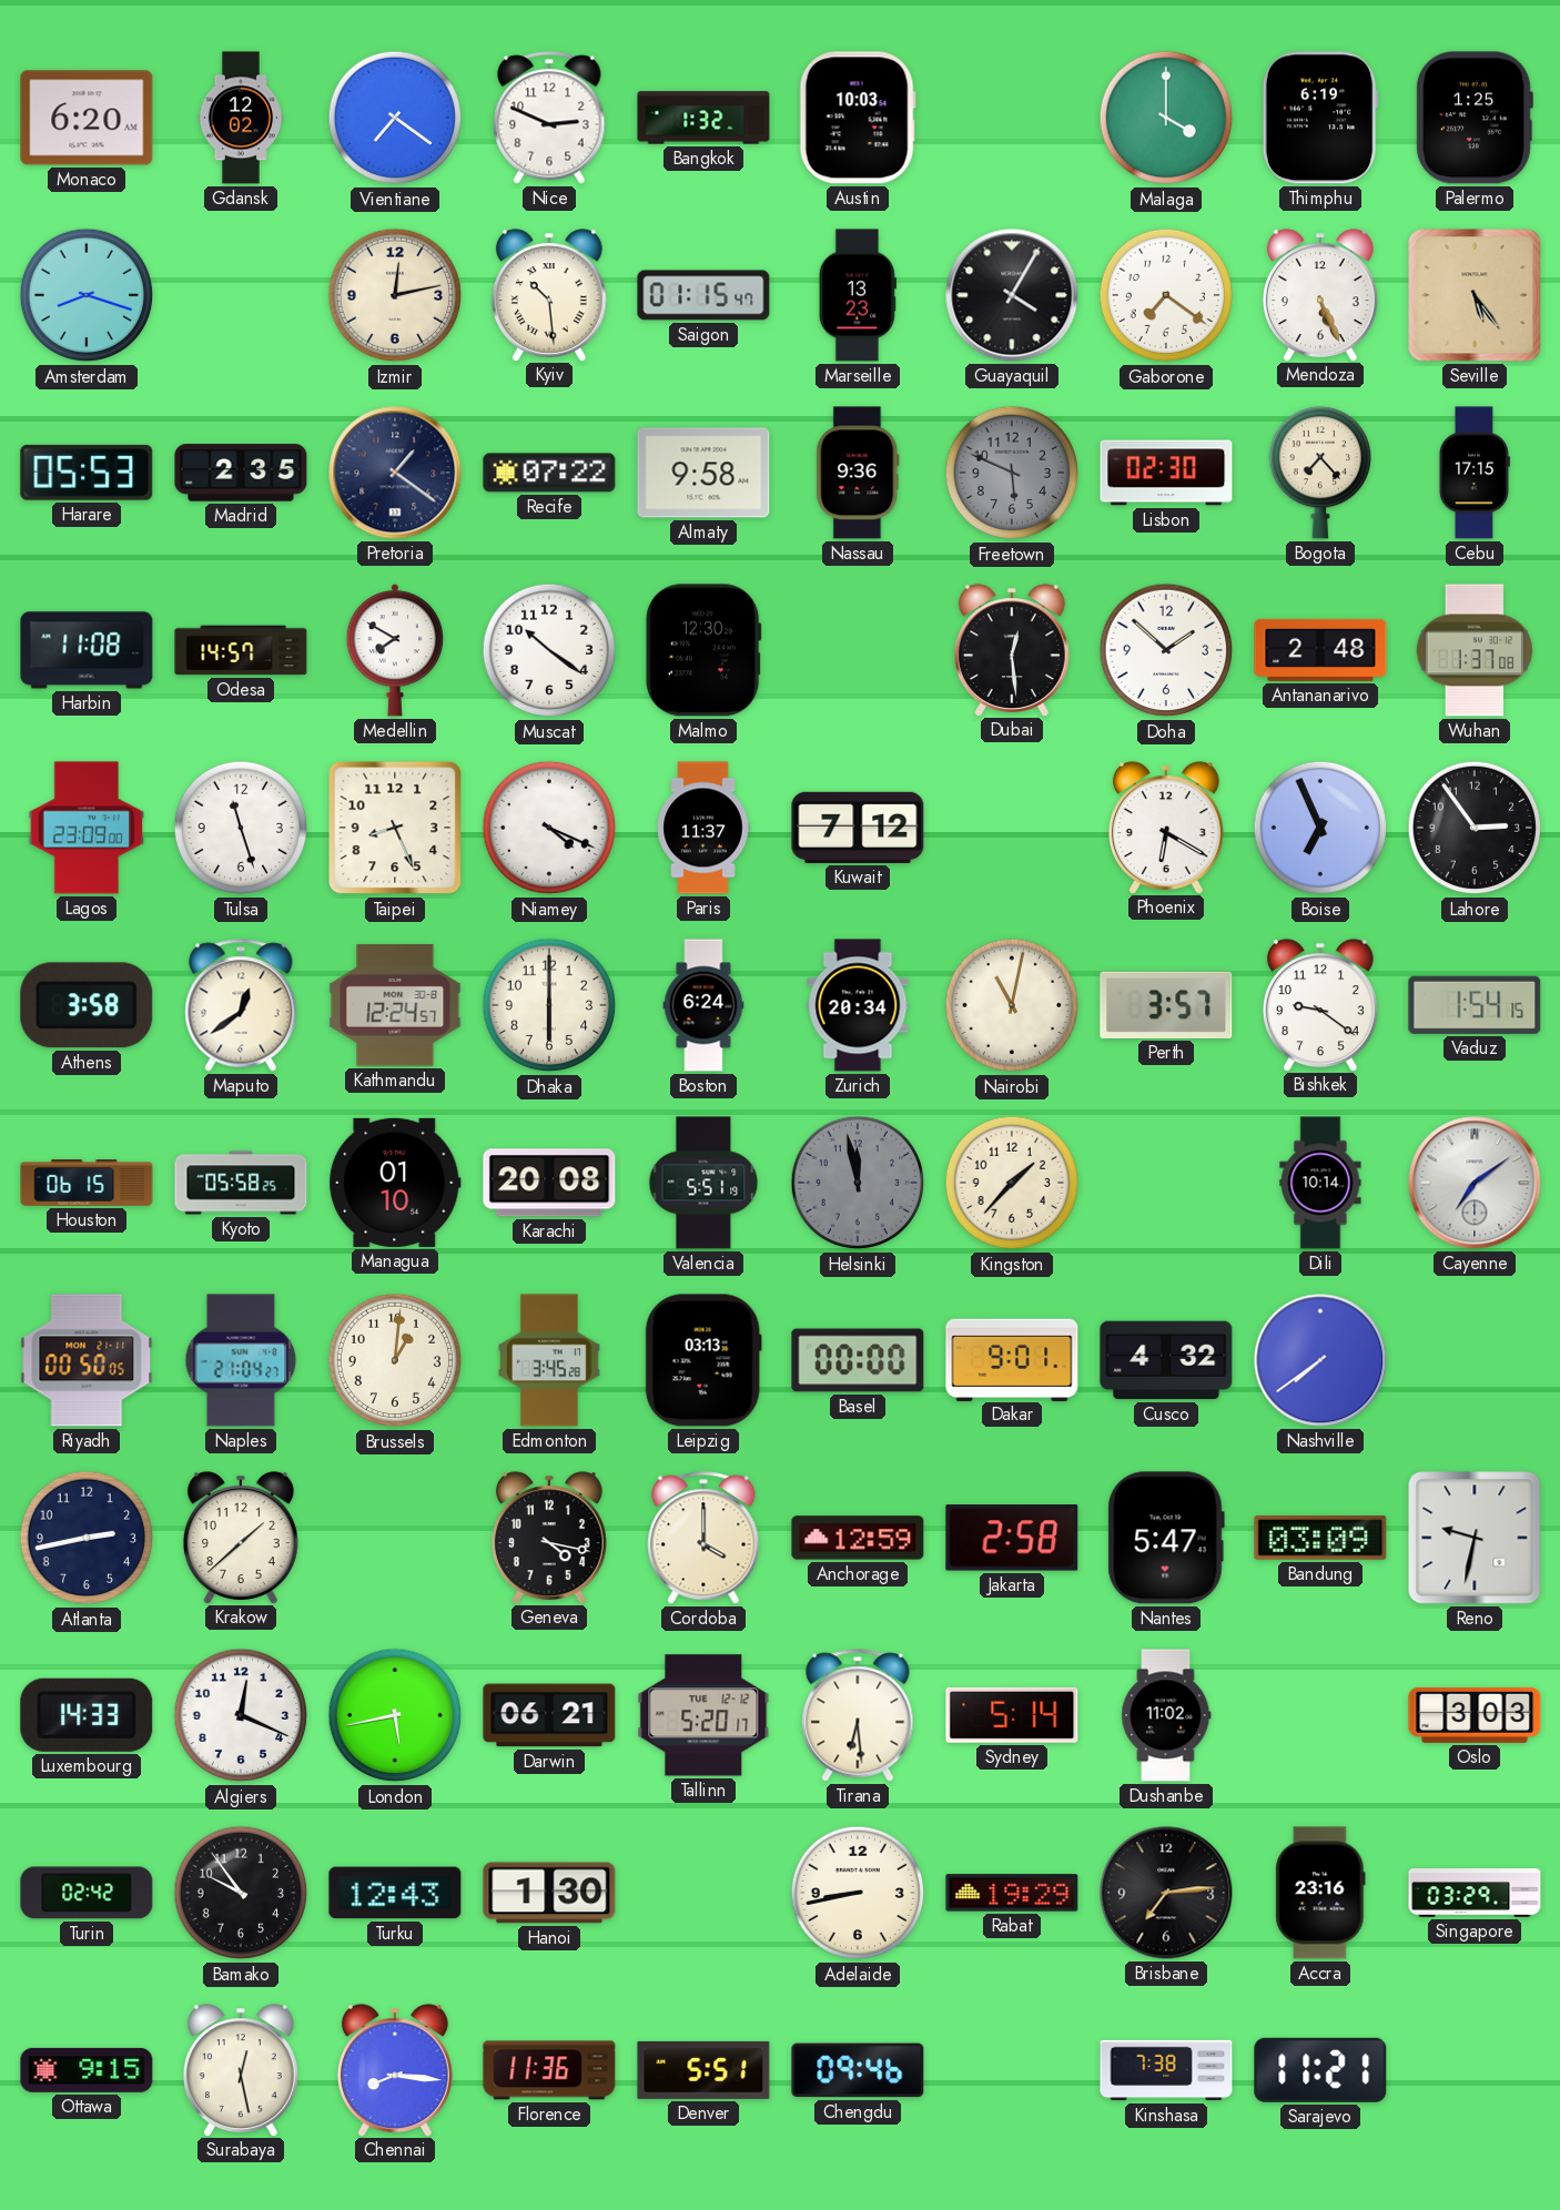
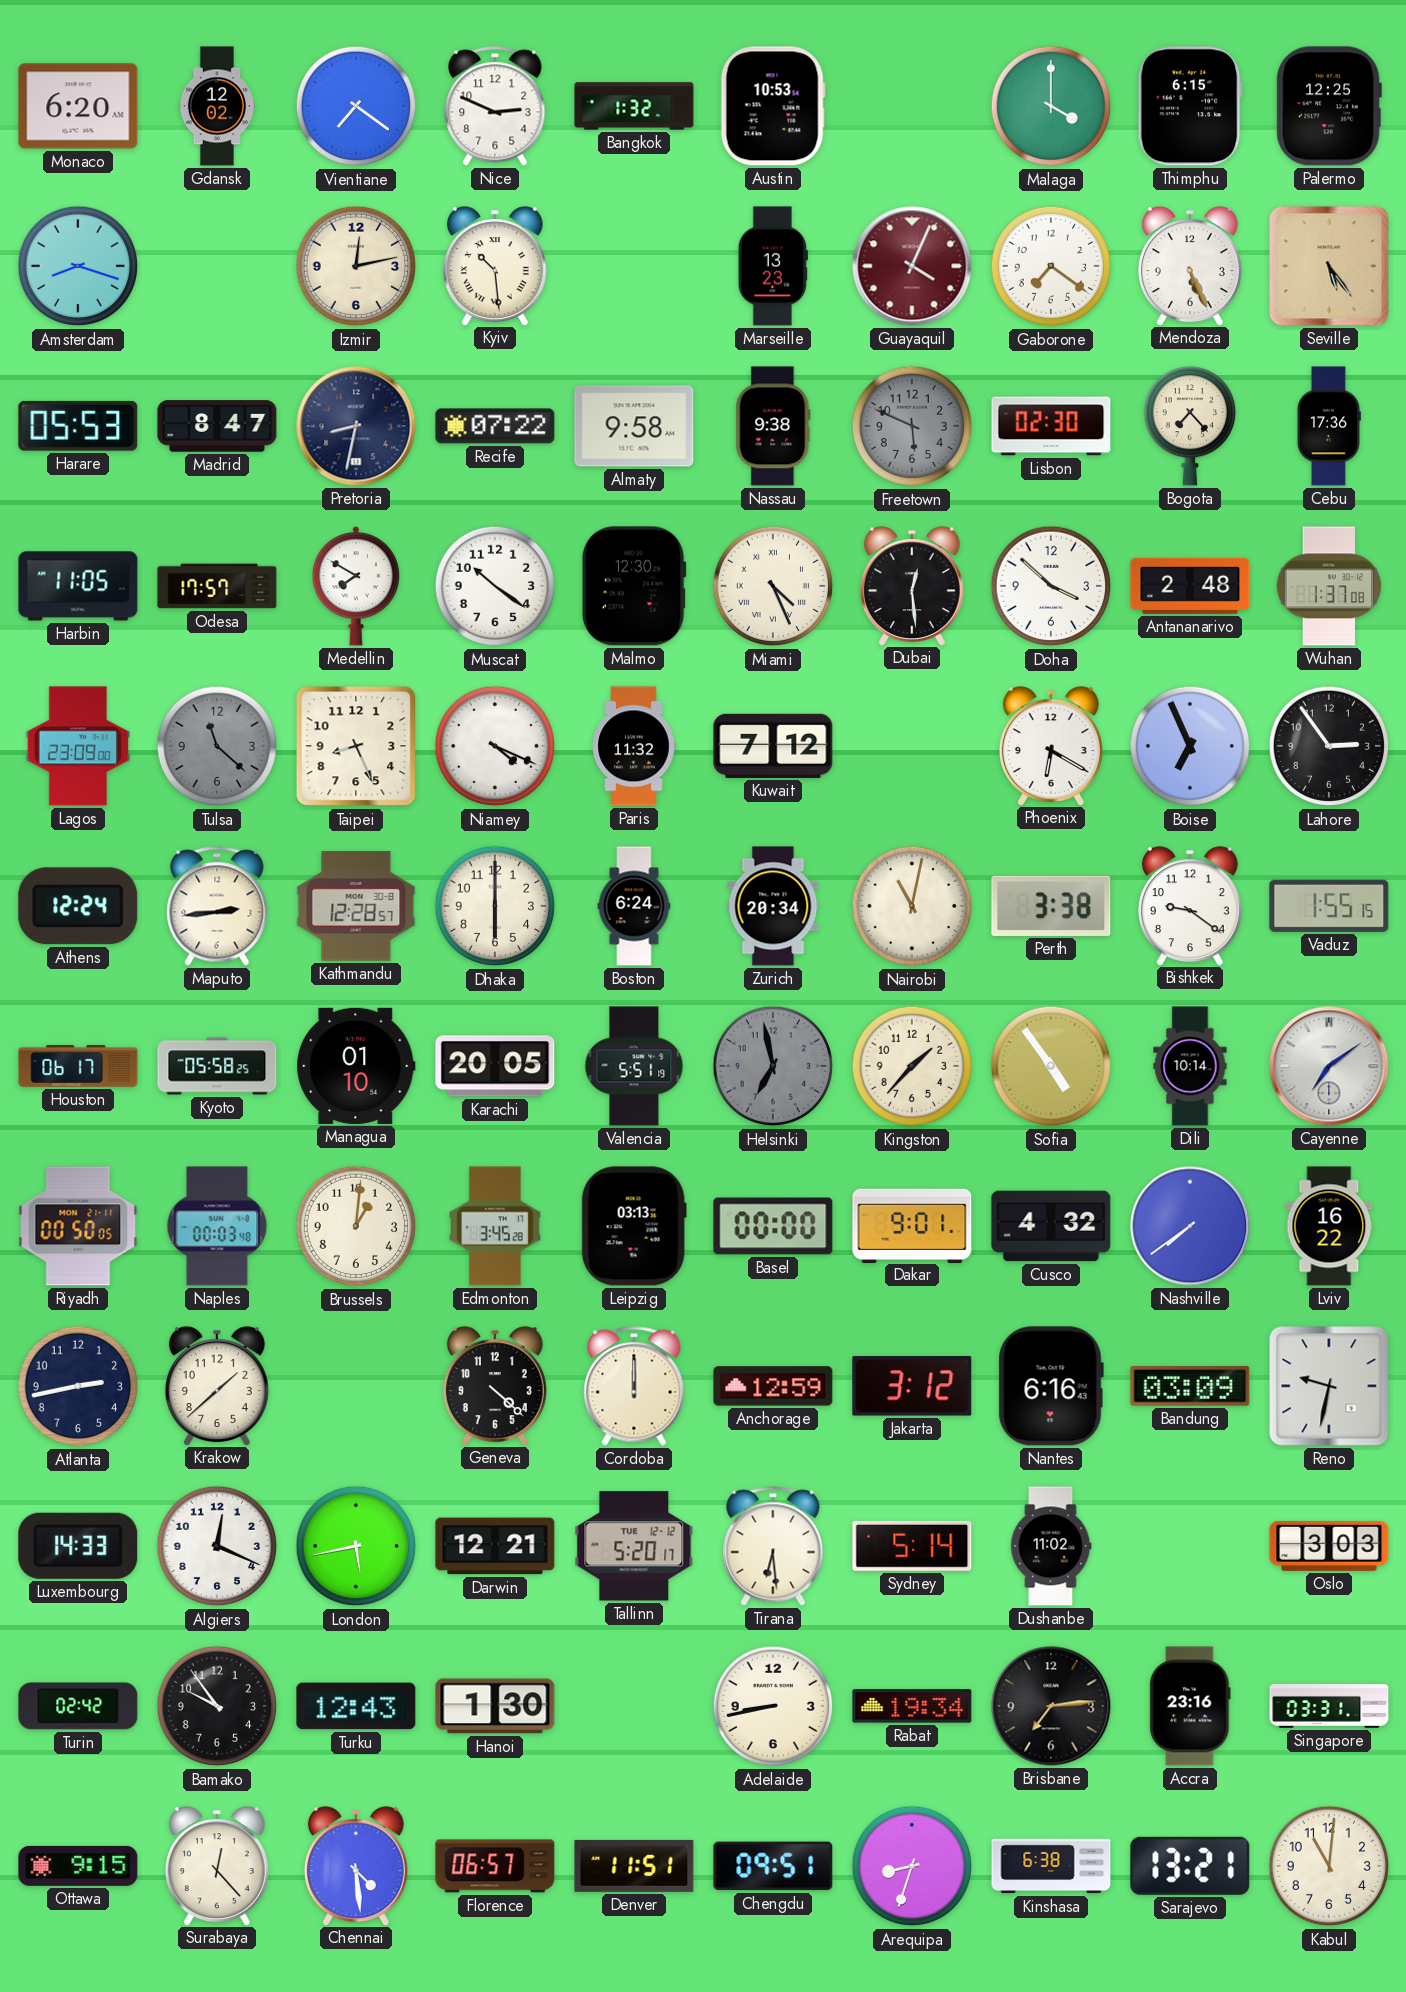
Austin: 10:03 -> 10:53 (773, 106)
Thimphu: 6:19 -> 6:15 (1190, 106)
Palermo: 1:25 -> 12:25 (1329, 106)
Saigon: 01:15 -> none (703, 295)
Guayaquil: 4:05 -> 4:04 (912, 266)
Guayaquil dial: black -> burgundy (912, 266)
Madrid: 2:35 -> 8:47 (217, 426)
Pretoria: 1:21 -> 8:32 (356, 426)
Nassau: 9:36 -> 9:38 (773, 426)
Cebu: 17:15 -> 17:36 (1329, 426)
Harbin: 11:08 -> 11:05 (78, 586)
Odesa: 14:57 -> 17:57 (217, 586)
Miami: none -> 4:26 (773, 586)
Doha: 1:52 -> 3:52 (1051, 586)
Tulsa: 11:27 -> 11:22 (217, 746)
Tulsa dial: white -> grey (217, 746)
Paris: 11:37 -> 11:32 (634, 746)
Athens: 3:58 -> 12:24 (78, 906)
Maputo: 12:39 -> 2:44 (217, 906)
Kathmandu: 12:24 -> 12:28 (356, 906)
Perth: 3:57 -> 3:38 (1051, 906)
Vaduz: 1:54 -> 1:55 (1329, 906)
Houston: 06:15 -> 06:17 (78, 1066)
Karachi: 20:08 -> 20:05 (495, 1066)
Helsinki: 11:58 -> 6:58 (773, 1066)
Sofia: none -> 4:54 (1051, 1066)
Naples: 21:04 -> 00:03 (217, 1226)
Lviv: none -> 16:22 (1329, 1226)
Geneva: 4:17 -> 4:22 (495, 1386)
Cordoba: 4:00 -> 12:00 (634, 1386)
Jakarta: 2:58 -> 3:12 (912, 1386)
Nantes: 5:47 -> 6:16 (1051, 1386)
Darwin: 06:21 -> 12:21 (495, 1546)
Rabat: 19:29 -> 19:34 (912, 1706)
Singapore: 03:29 -> 03:31 (1329, 1707)
Surabaya: 12:28 -> 12:23 (217, 1866)
Chennai: 8:16 -> 4:29 (356, 1866)
Florence: 11:36 -> 06:57 (495, 1866)
Denver: 5:51 -> 11:51 (634, 1866)
Chengdu: 09:46 -> 09:51 (773, 1866)
Arequipa: none -> 8:33 (912, 1866)
Kinshasa: 7:38 -> 6:38 (1051, 1866)
Sarajevo: 11:21 -> 13:21 (1190, 1866)
Kabul: none -> 11:01 (1329, 1866)
